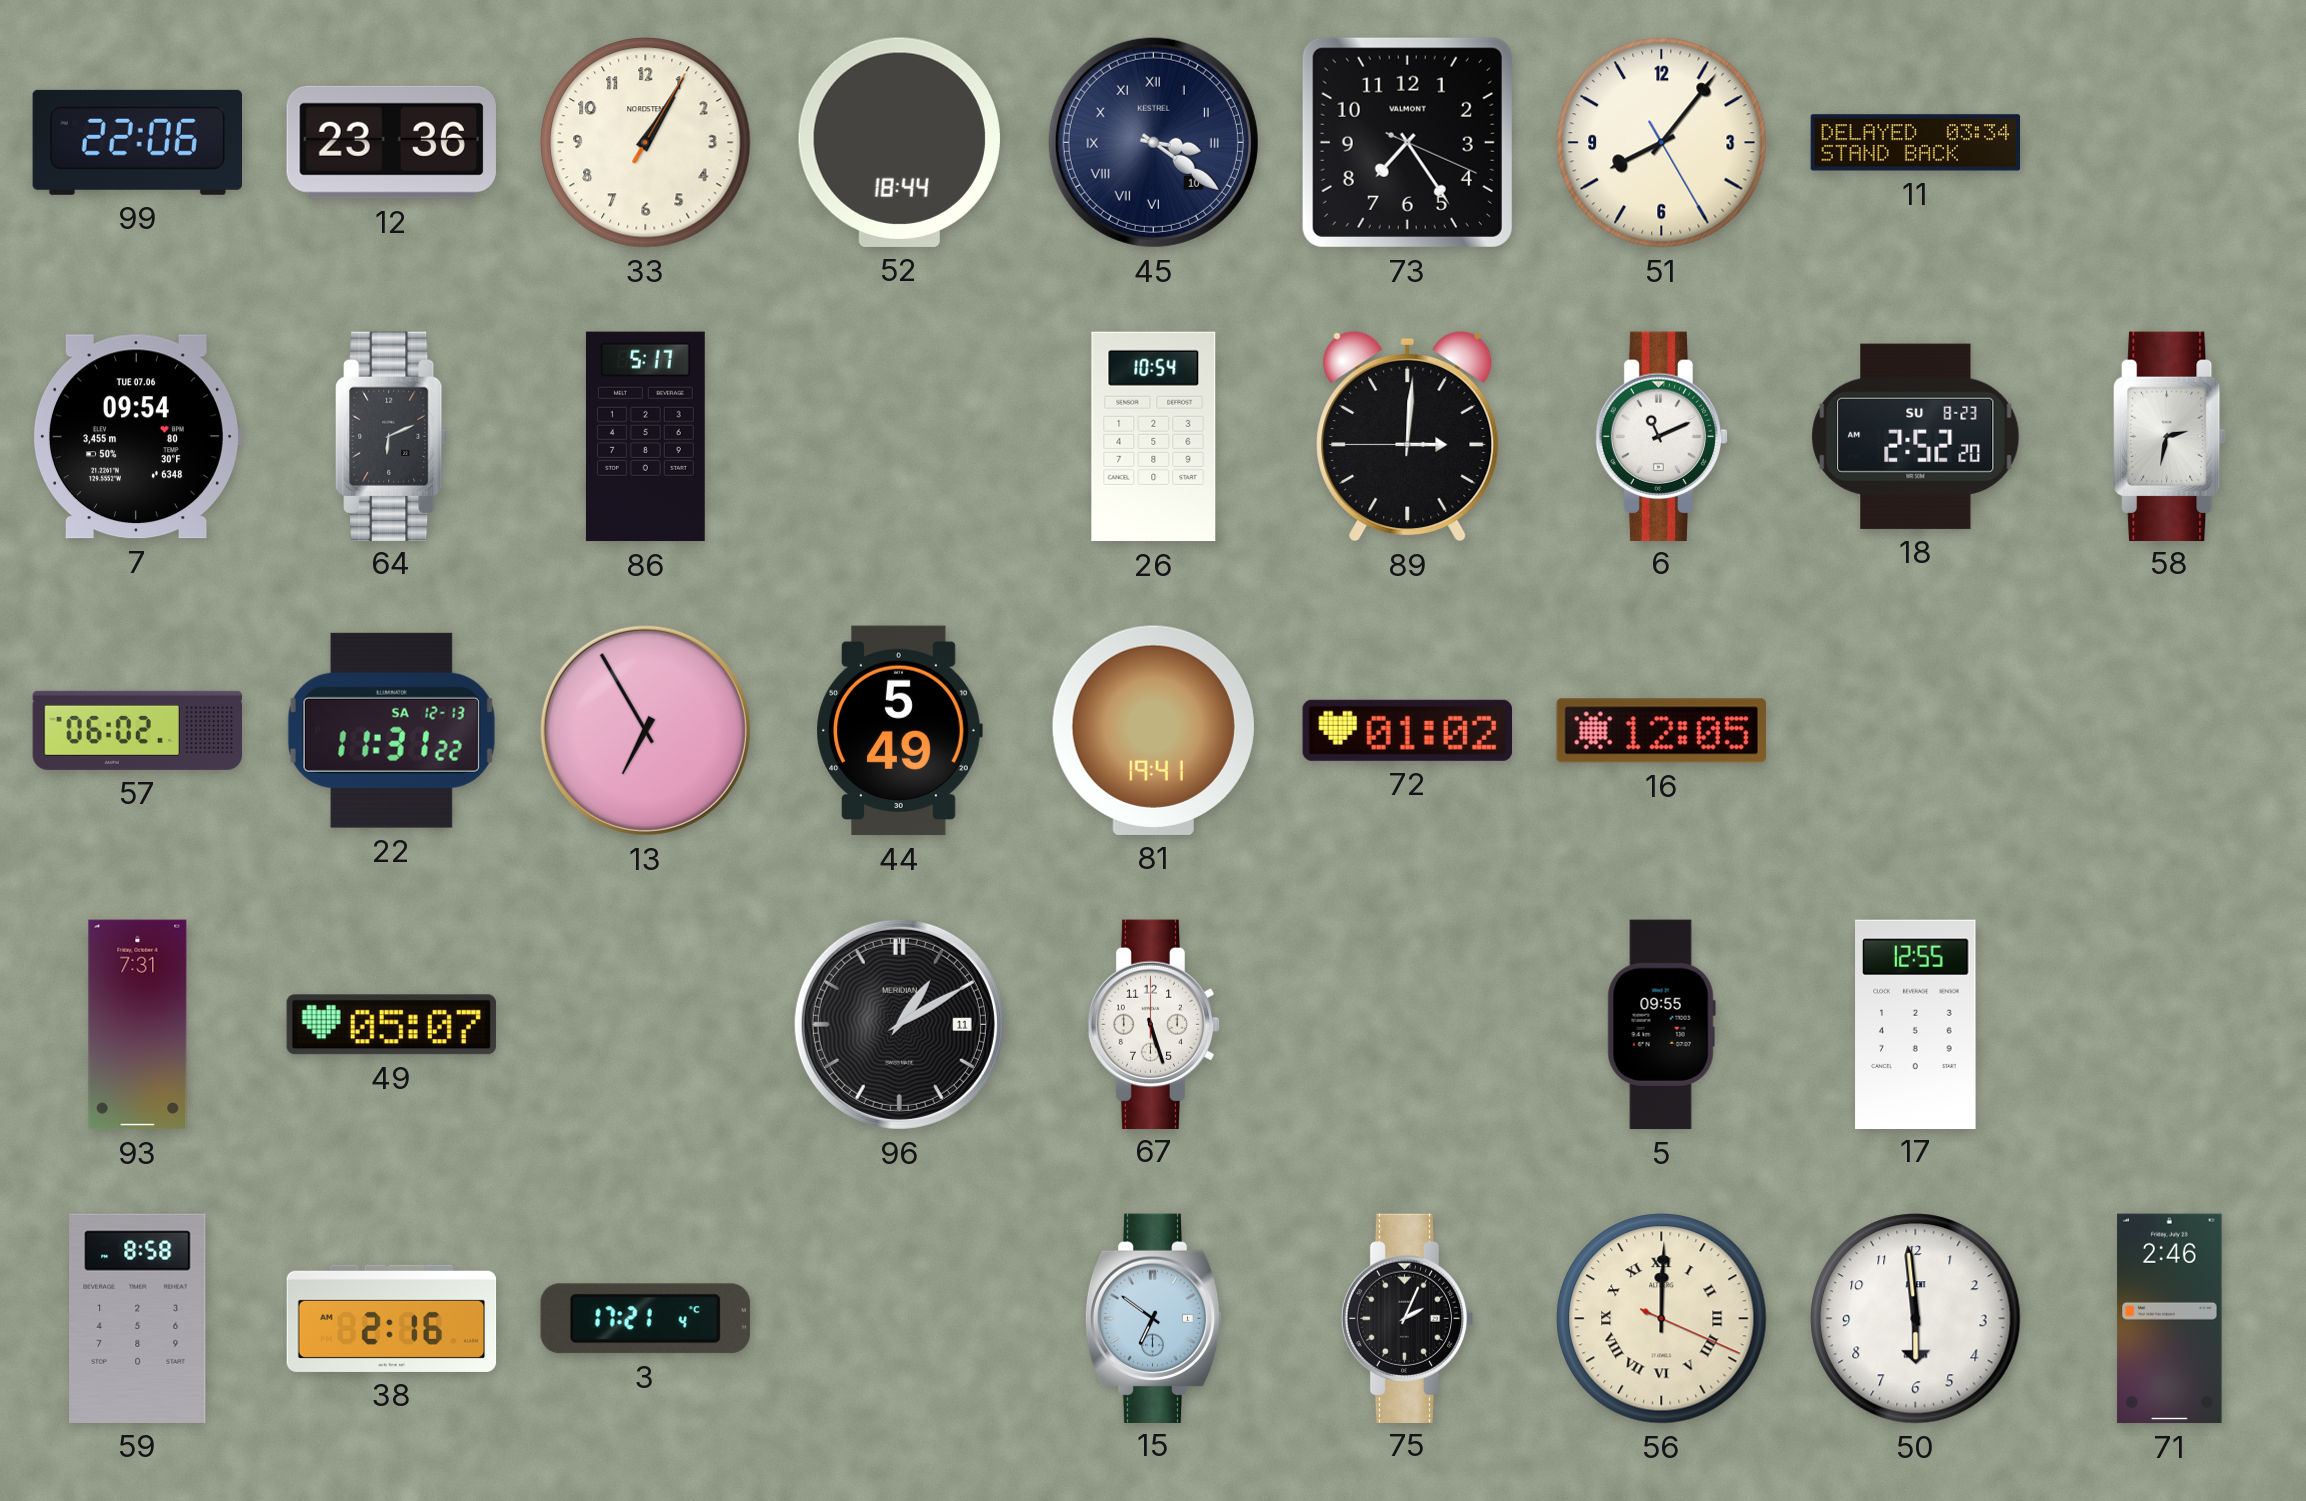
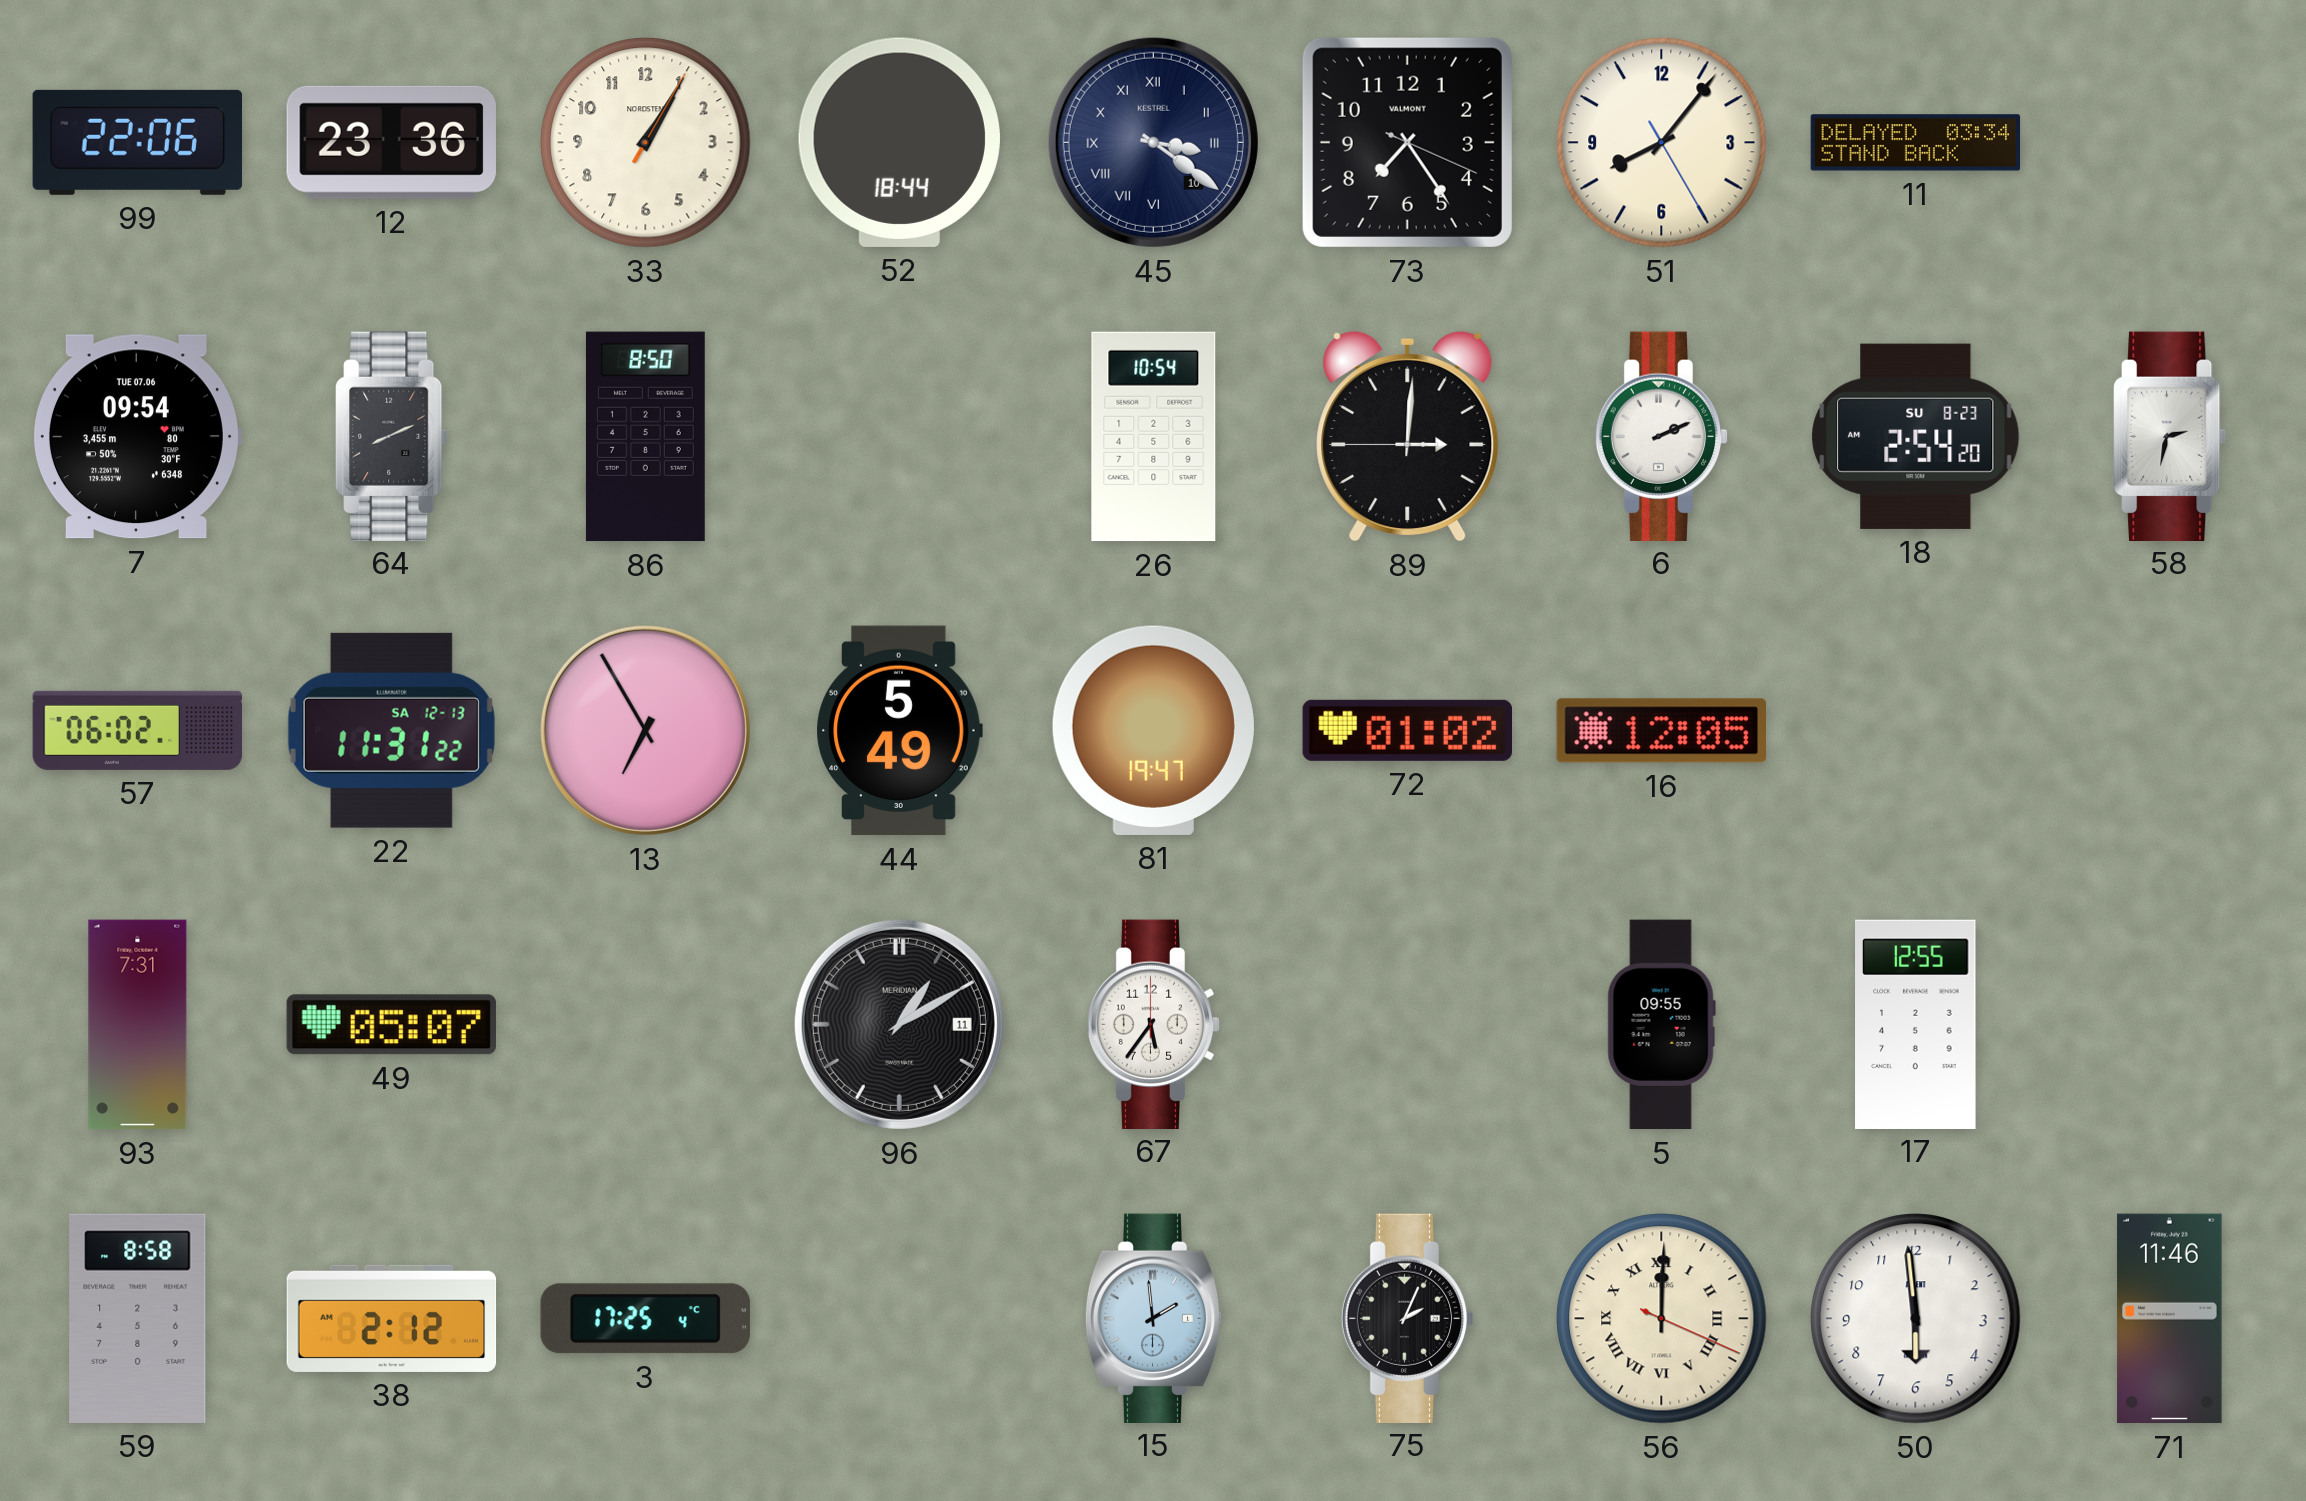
64: 6:11 -> 8:11 (392, 436)
86: 5:17 -> 8:50 (645, 437)
6: 11:11 -> 2:11 (1662, 436)
18: 2:52 -> 2:54 (1916, 436)
81: 19:41 -> 19:47 (1153, 730)
67: 5:27 -> 5:36 (1154, 1024)
38: 2:16 -> 2:12 (392, 1318)
3: 17:21 -> 17:25 (645, 1319)
15: 6:51 -> 1:59 (1154, 1318)
71: 2:46 -> 11:46 (2170, 1319)
